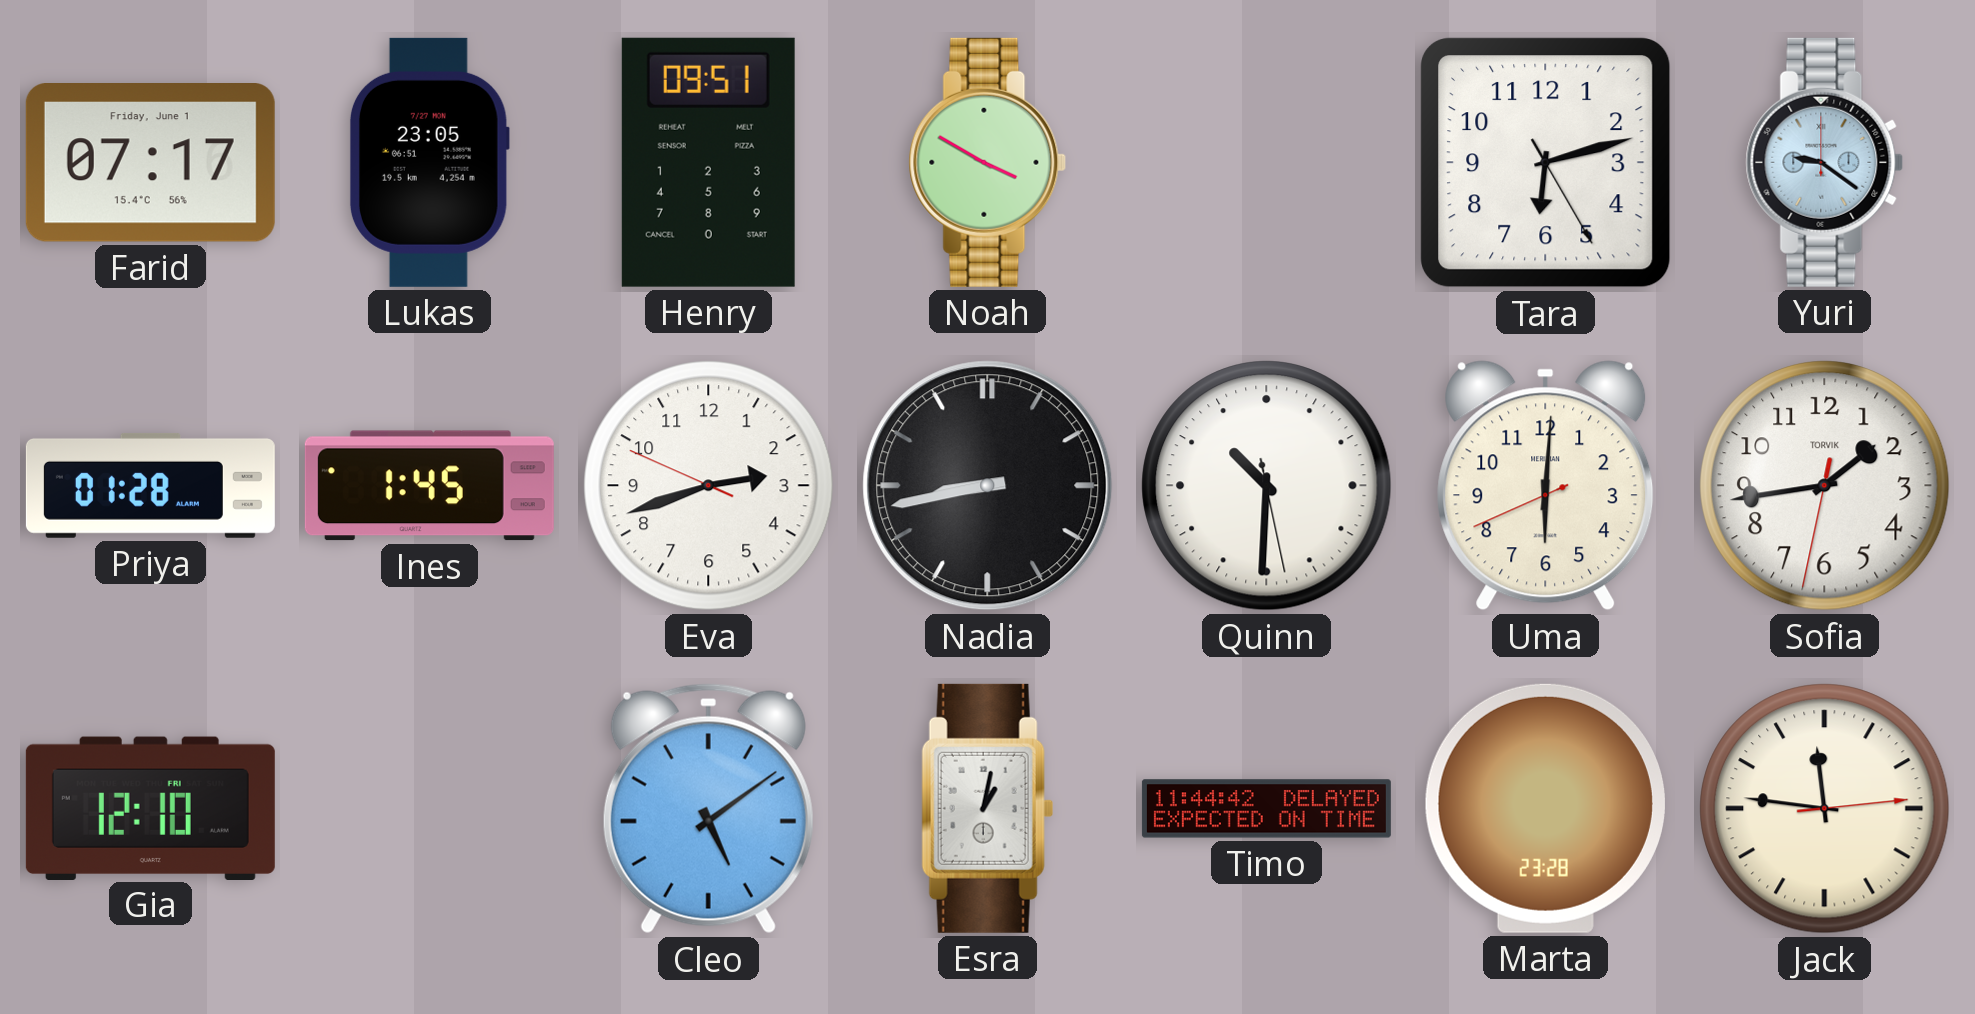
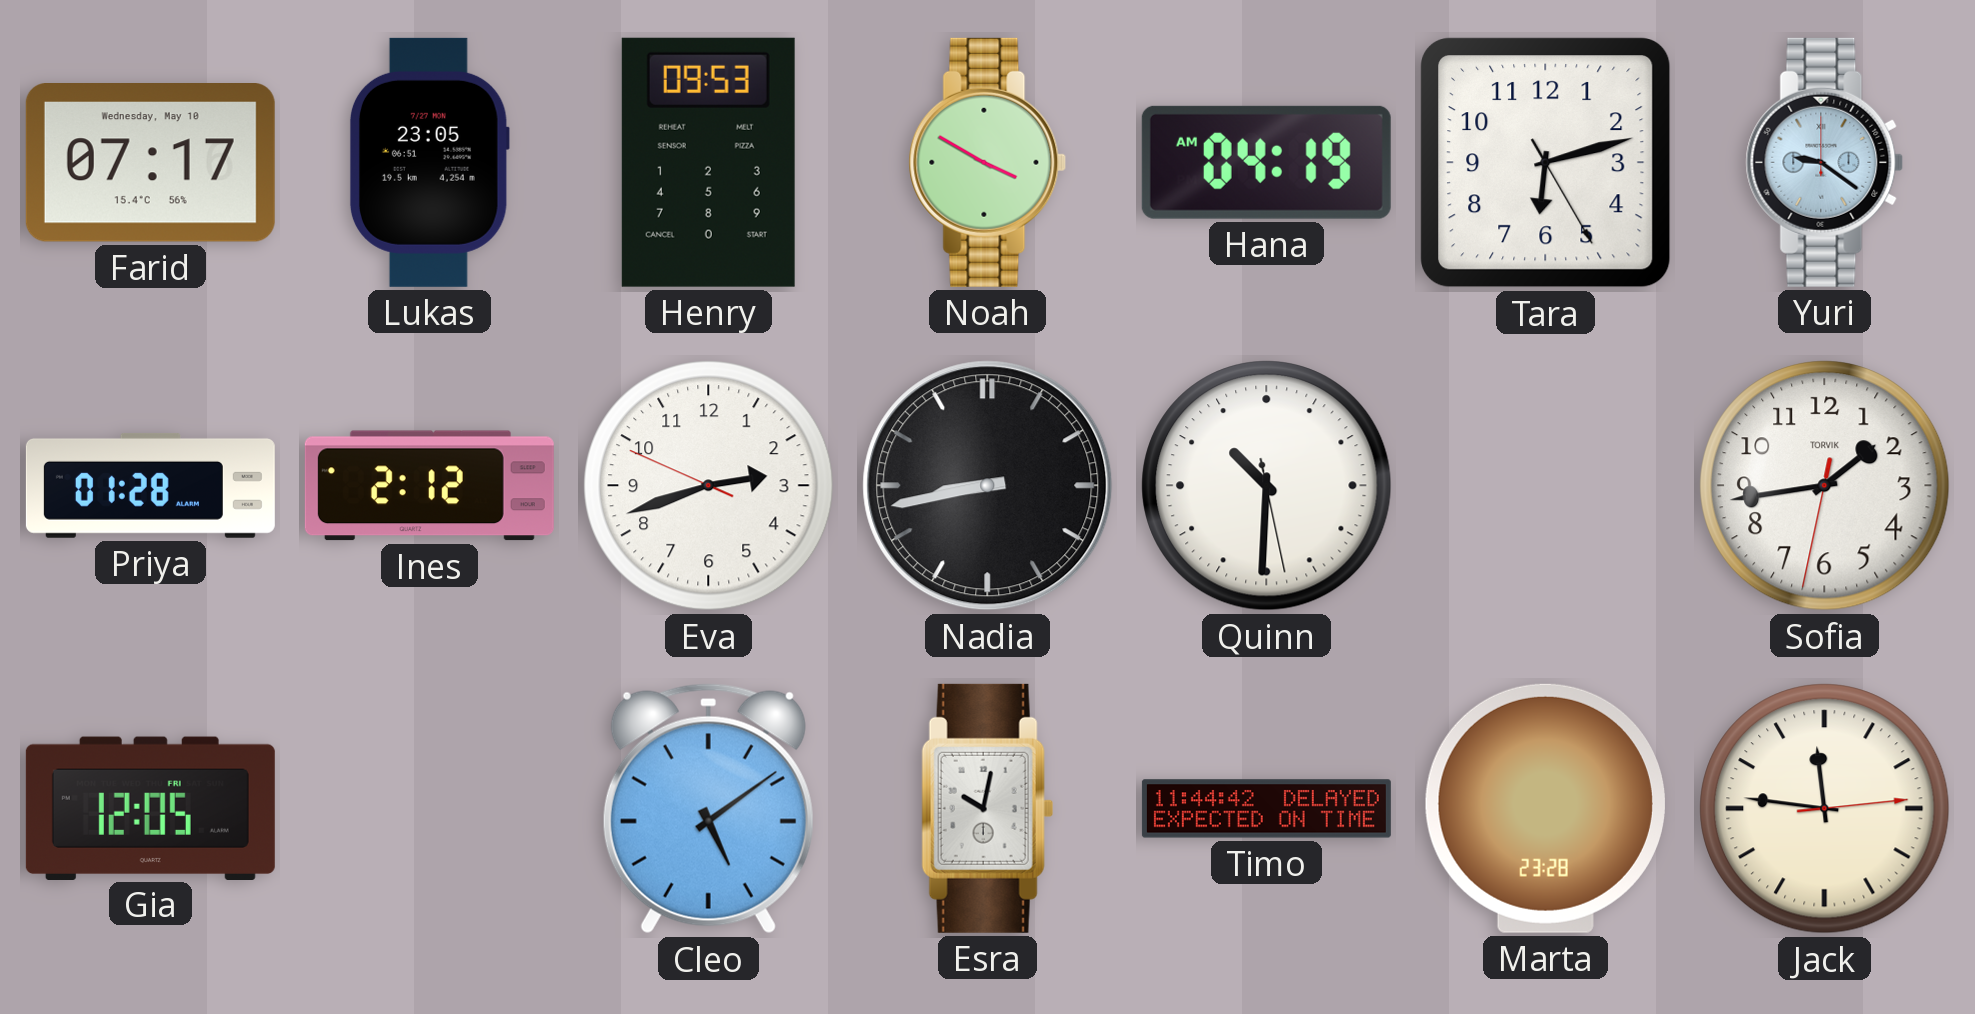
Farid date: Friday, June 1 -> Wednesday, May 10 (150, 162)
Henry: 09:51 -> 09:53 (708, 162)
Hana: none -> 04:19 (1266, 162)
Ines: 1:45 -> 2:12 (429, 486)
Uma: 6:00 -> none (1546, 486)
Gia: 12:10 -> 12:05 (150, 808)
Esra: 1:02 -> 10:02 (988, 808)
